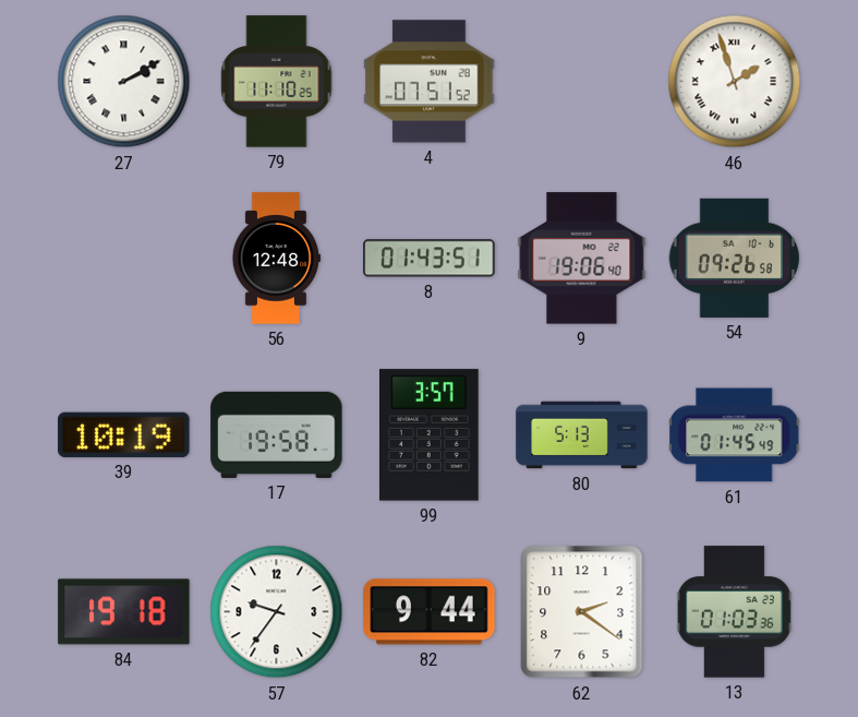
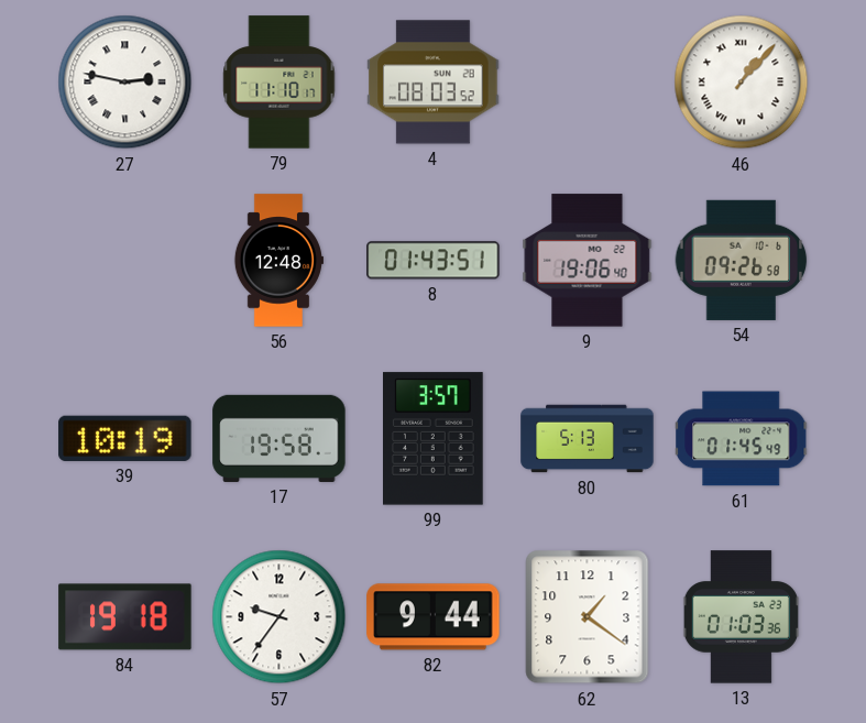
27: 2:10 -> 2:47 (125, 83)
79: 11:10:25 -> 11:10:17 (279, 83)
4: 07:51 -> 08:03 (434, 83)
46: 1:57 -> 1:07 (742, 83)
62: 2:21 -> 1:21 (588, 617)
